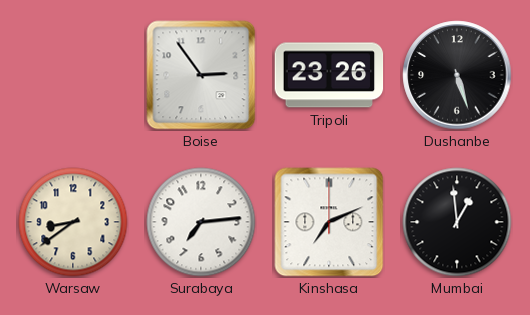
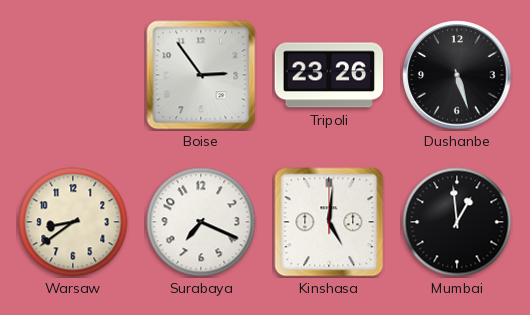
Surabaya: 7:14 -> 7:19 (201, 222)
Kinshasa: 7:11 -> 5:01 (329, 222)
